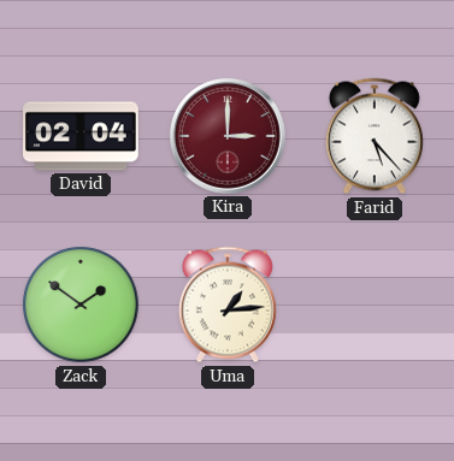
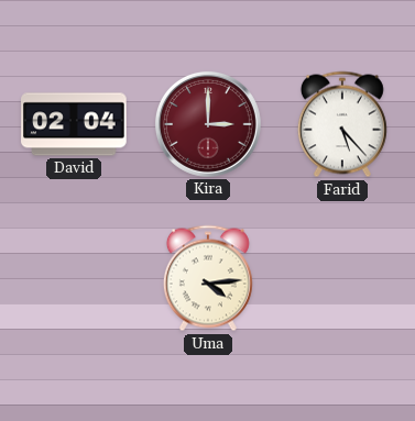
Zack: 1:51 -> none (81, 305)
Uma: 1:14 -> 4:14 (208, 278)
